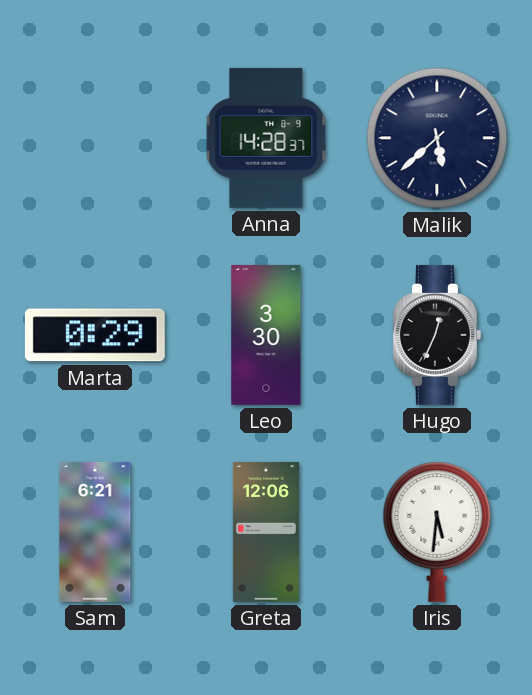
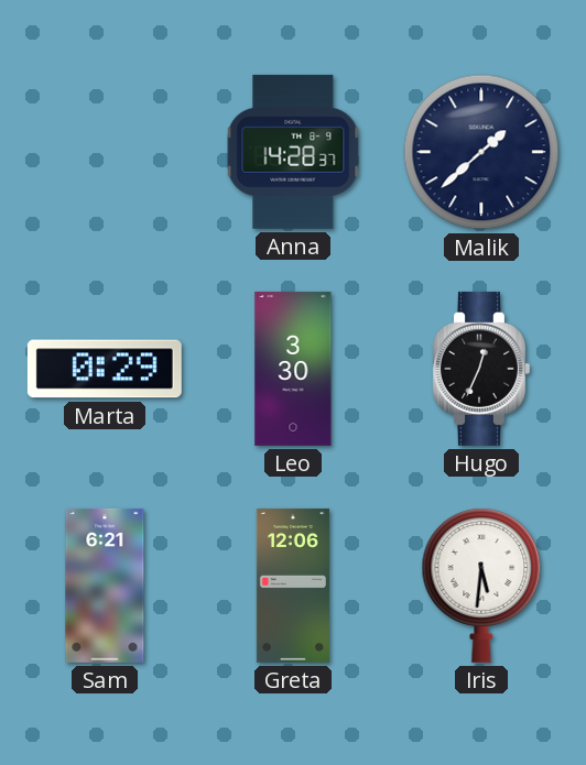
Malik: 5:38 -> 1:38 (481, 152)
